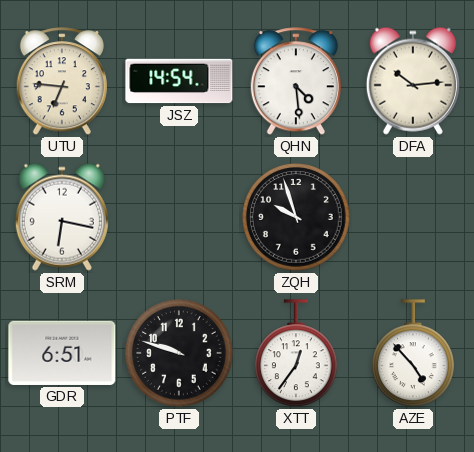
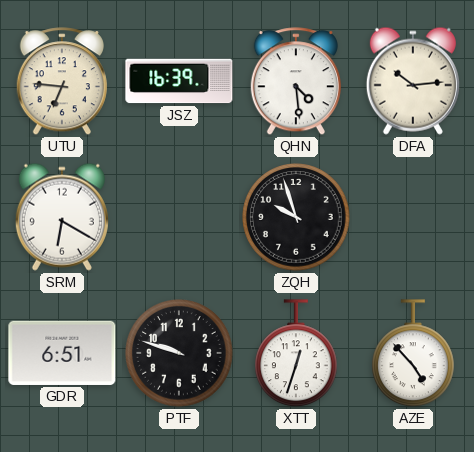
JSZ: 14:54 -> 16:39 (179, 81)
SRM: 6:17 -> 6:20 (62, 217)
XTT: 12:36 -> 12:33 (297, 354)
